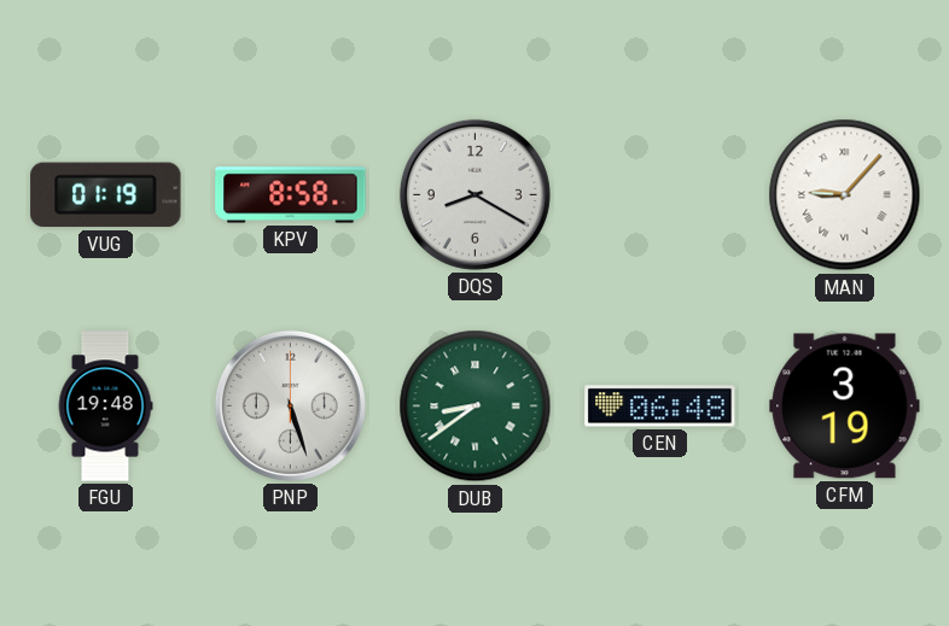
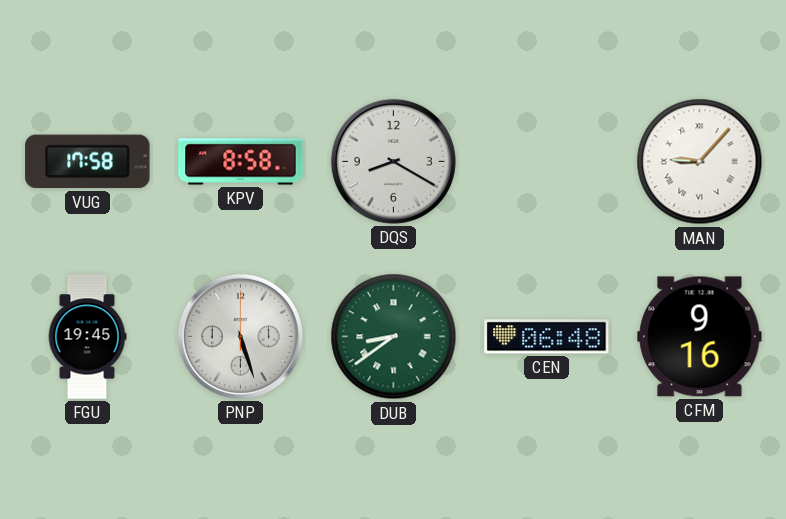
VUG: 01:19 -> 17:58 (88, 162)
FGU: 19:48 -> 19:45 (87, 337)
CFM: 3:19 -> 9:16 (700, 337)
